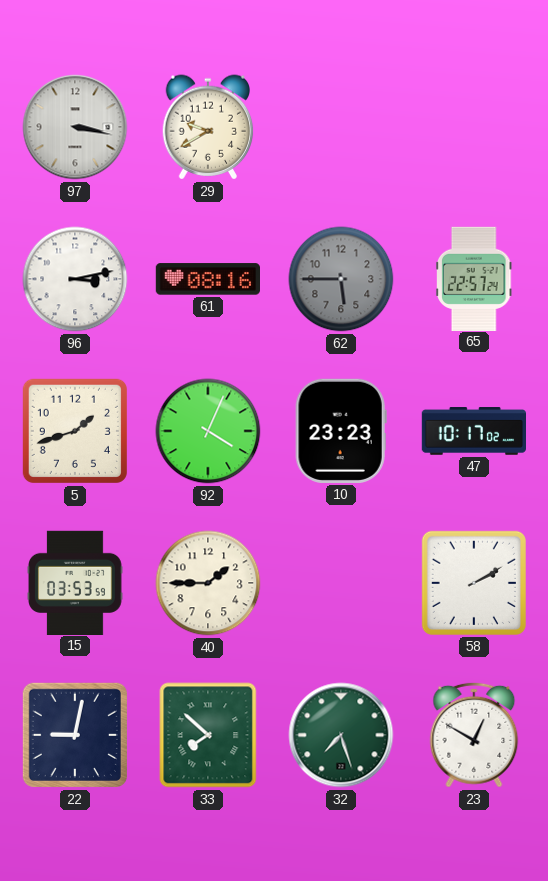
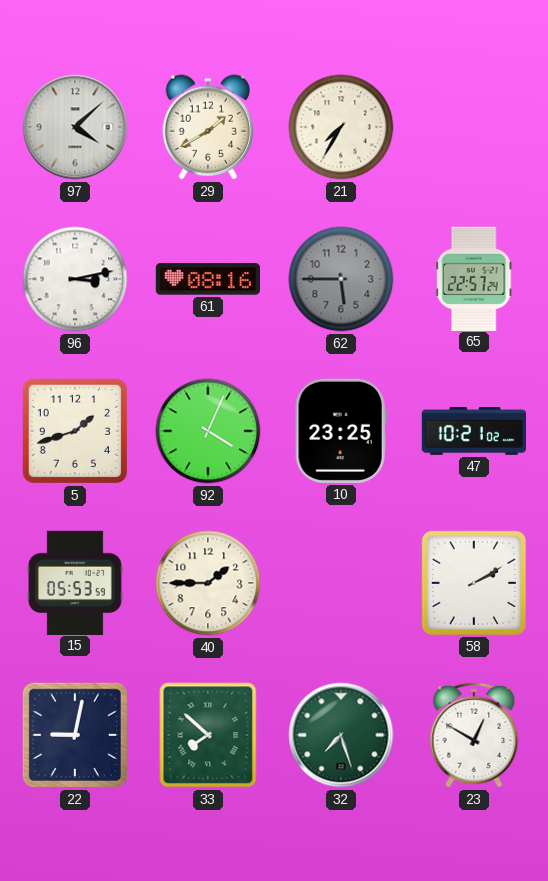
97: 3:17 -> 4:08 (75, 127)
29: 9:40 -> 1:40 (208, 127)
21: none -> 7:35 (341, 127)
10: 23:23 -> 23:25 (341, 431)
47: 10:17 -> 10:21 (473, 431)
15: 03:53 -> 05:53 (76, 582)
